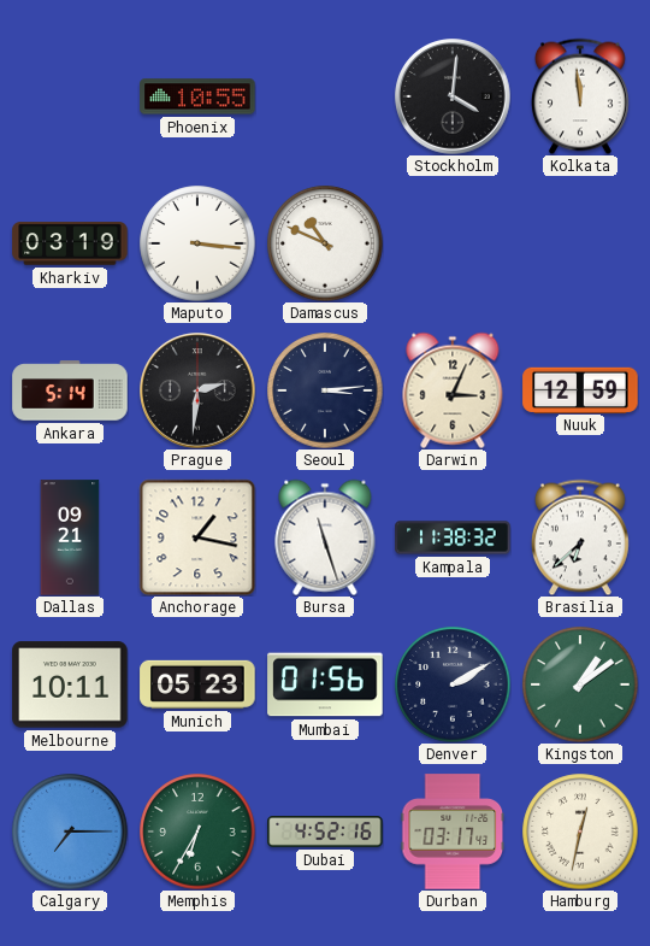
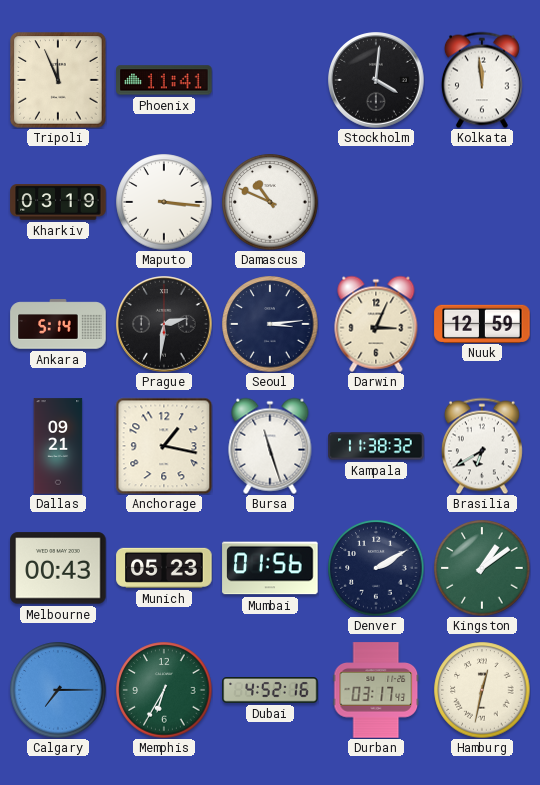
Tripoli: none -> 11:56 (58, 80)
Phoenix: 10:55 -> 11:41 (164, 80)
Brasilia: 6:38 -> 6:40 (482, 446)
Melbourne: 10:11 -> 00:43 (58, 568)
